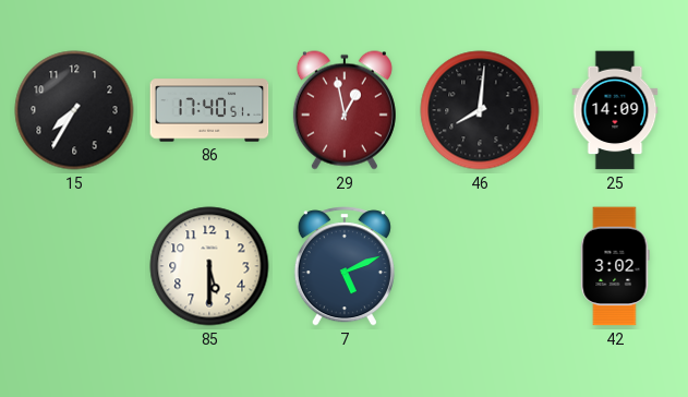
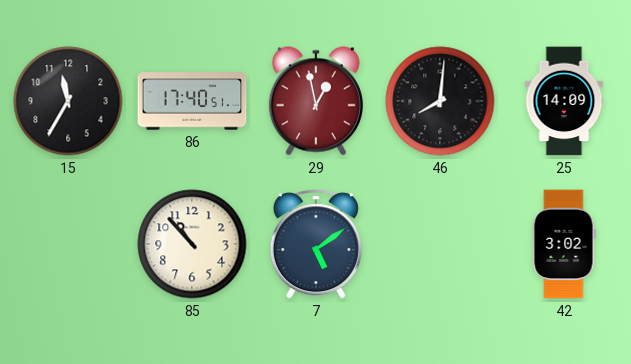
15: 7:35 -> 11:35 (68, 101)
85: 5:30 -> 10:53 (192, 244)
7: 5:11 -> 5:09 (316, 244)
